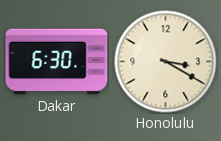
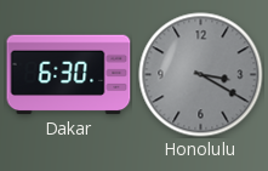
Honolulu dial: cream -> grey (201, 75)
